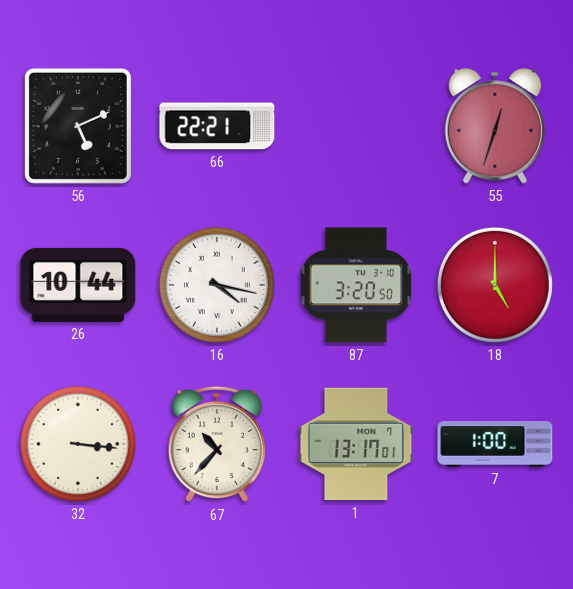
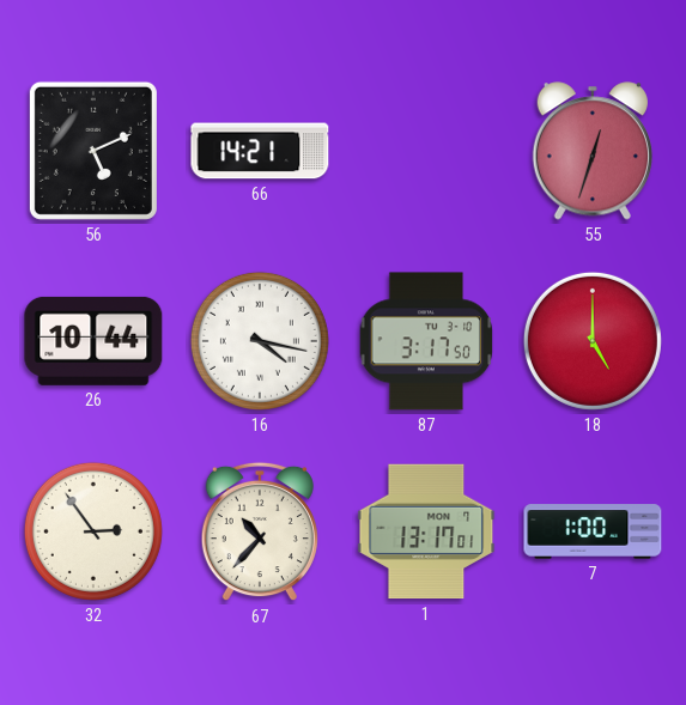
66: 22:21 -> 14:21 (260, 151)
87: 3:20 -> 3:17 (426, 341)
32: 3:16 -> 2:54 (93, 531)
